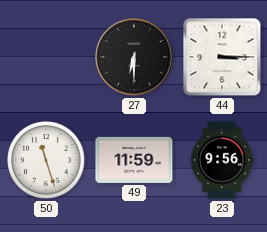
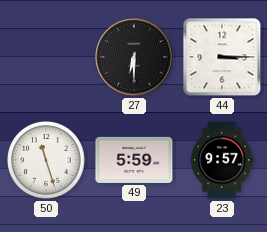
49: 11:59 -> 5:59 (134, 160)
23: 9:56 -> 9:57 (223, 160)
